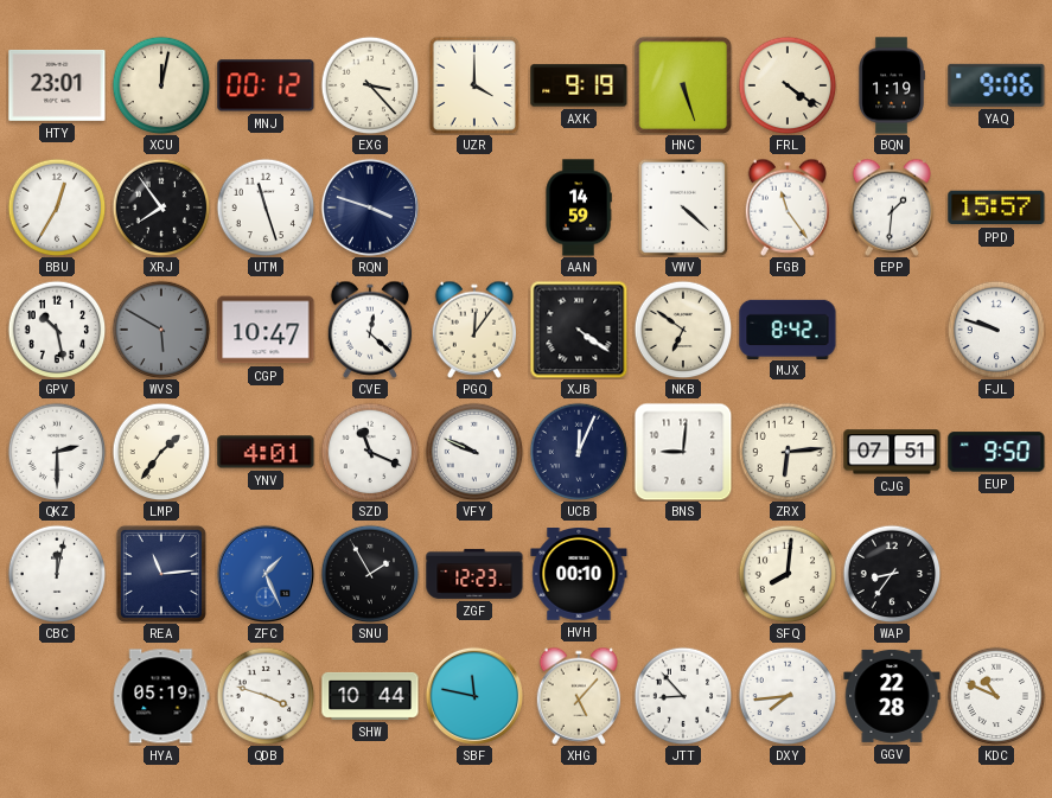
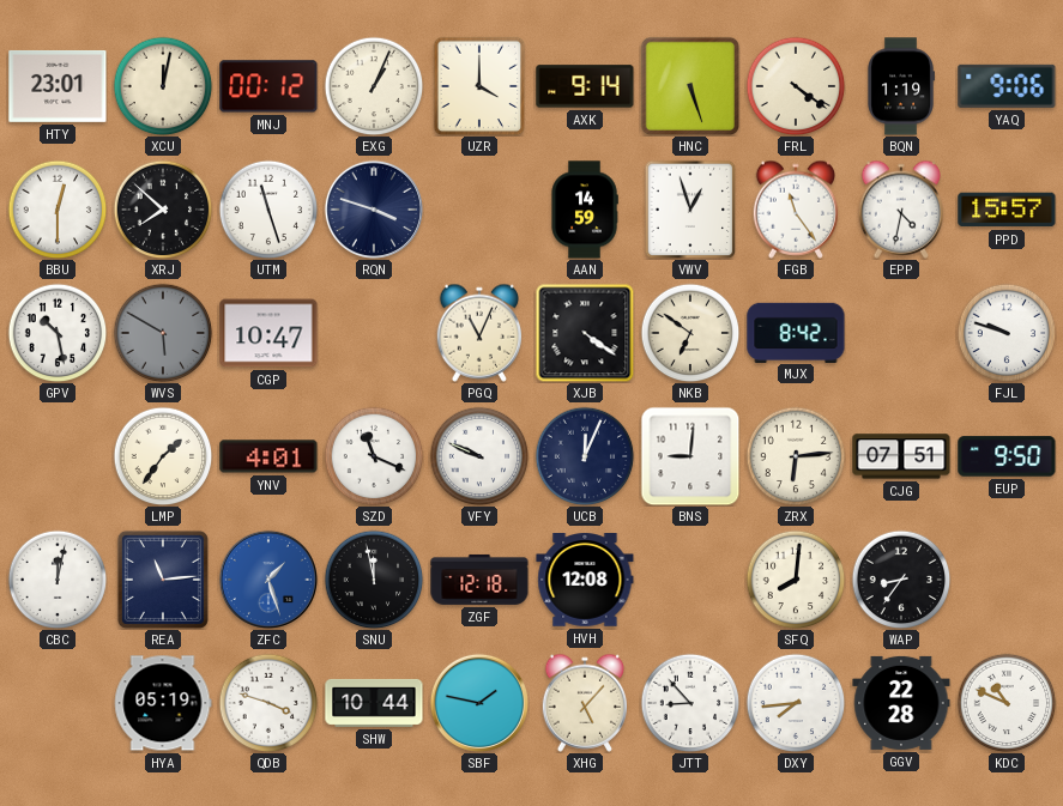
EXG: 3:23 -> 1:04 (374, 86)
AXK: 9:19 -> 9:14 (585, 86)
BBU: 12:35 -> 12:30 (58, 210)
XRJ: 7:54 -> 7:52 (163, 210)
VWV: 4:22 -> 12:57 (690, 210)
EPP: 1:31 -> 4:32 (901, 210)
CVE: 12:22 -> none (370, 330)
PGQ: 12:06 -> 11:04 (479, 333)
QKZ: 2:30 -> none (57, 452)
ZFC: 1:26 -> 1:27 (268, 580)
SNU: 1:55 -> 11:58 (374, 580)
ZGF: 12:23 -> 12:18 (479, 580)
HVH: 00:10 -> 12:08 (585, 581)
SBF: 11:47 -> 1:47 (479, 703)
